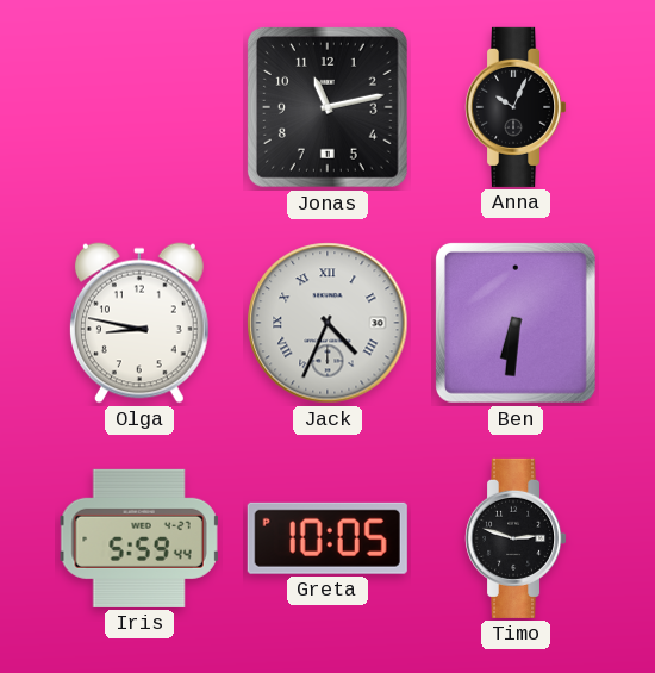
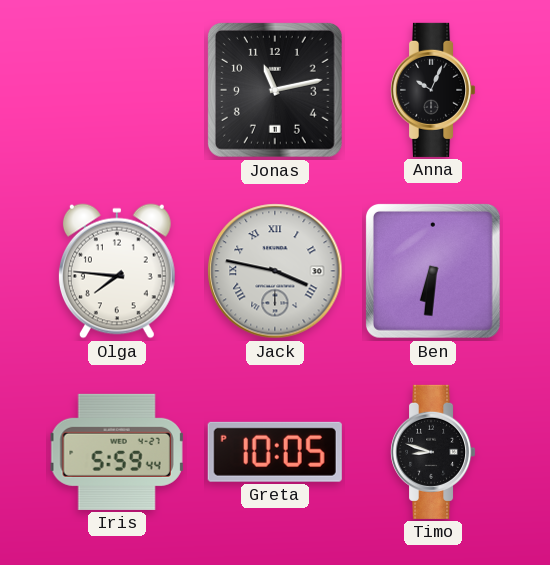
Olga: 8:47 -> 7:46 (117, 271)
Jack: 4:34 -> 3:47 (275, 271)
Timo: 2:48 -> 8:48 (434, 452)
